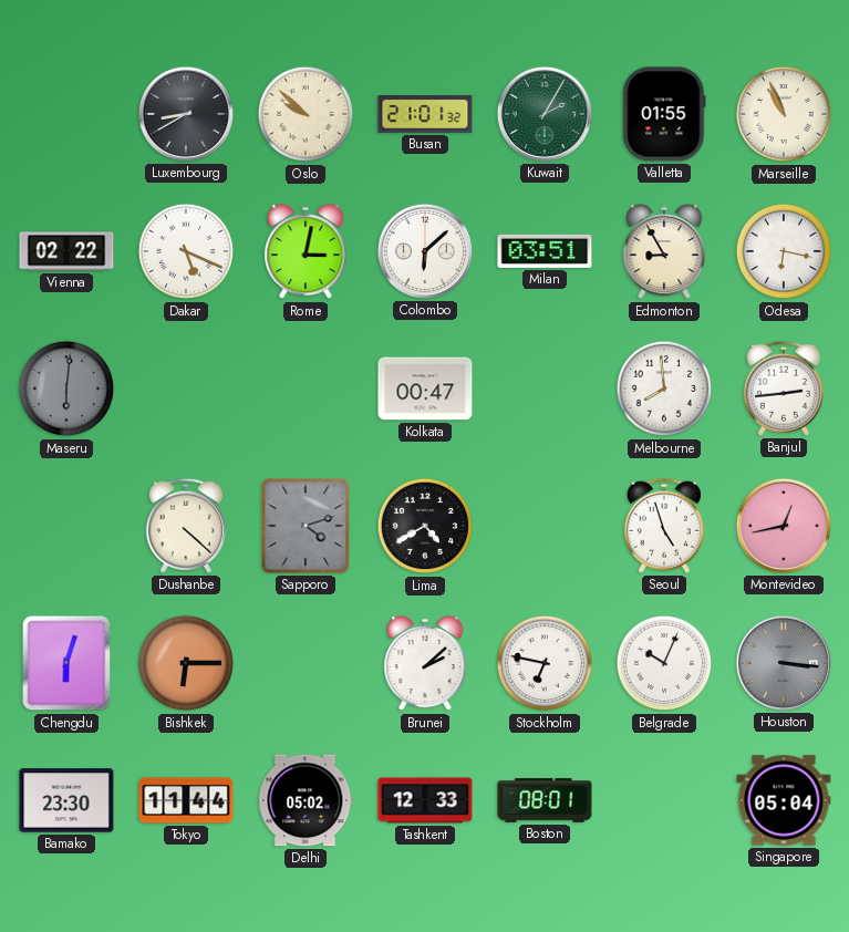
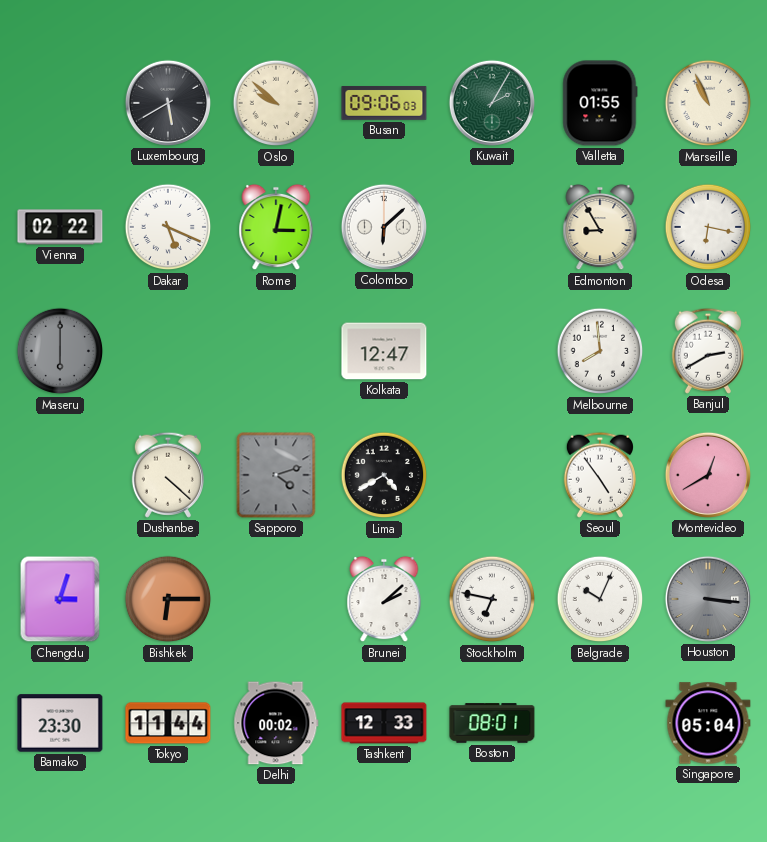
Luxembourg: 8:40 -> 5:40 (167, 103)
Busan: 21:01 -> 09:06 (384, 103)
Milan: 03:51 -> none (545, 251)
Maseru: 6:01 -> 6:00 (60, 351)
Kolkata: 00:47 -> 12:47 (384, 351)
Banjul: 2:44 -> 2:40 (708, 351)
Seoul: 4:57 -> 4:54 (600, 475)
Montevideo: 12:43 -> 12:40 (707, 475)
Chengdu: 6:03 -> 3:03 (60, 599)
Delhi: 05:02 -> 00:02 (276, 723)
